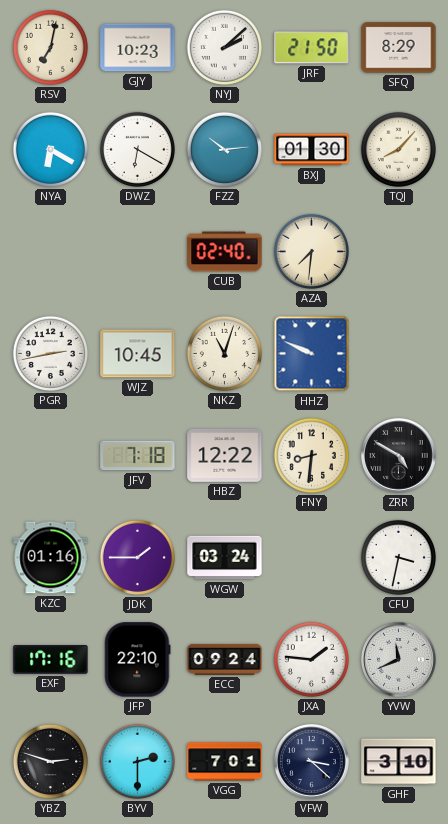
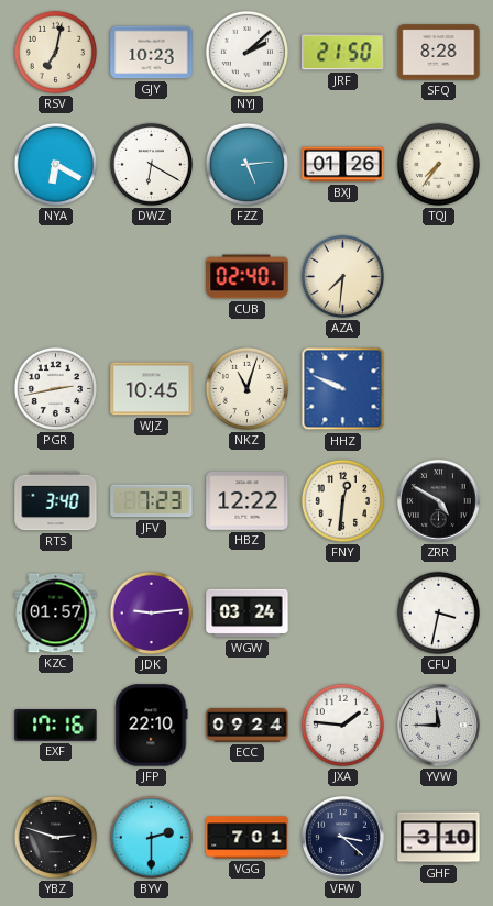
SFQ: 8:29 -> 8:28 (439, 53)
FZZ: 10:14 -> 5:14 (246, 164)
BXJ: 01:30 -> 01:26 (343, 165)
TQJ: 8:07 -> 7:36 (438, 164)
RTS: none -> 3:40 (56, 501)
JFV: 7:18 -> 7:23 (152, 501)
FNY: 8:31 -> 12:31 (342, 500)
KZC: 01:16 -> 01:57 (56, 614)
JDK: 1:45 -> 9:14 (151, 612)
YVW: 11:41 -> 11:45 (439, 726)
